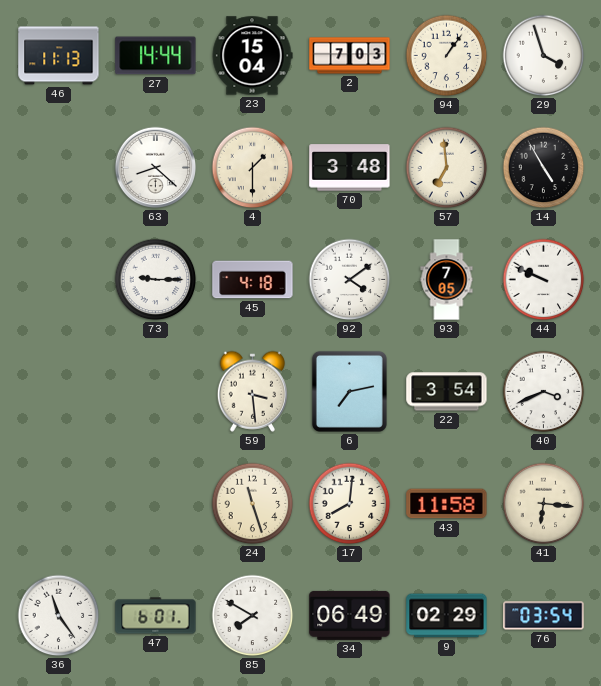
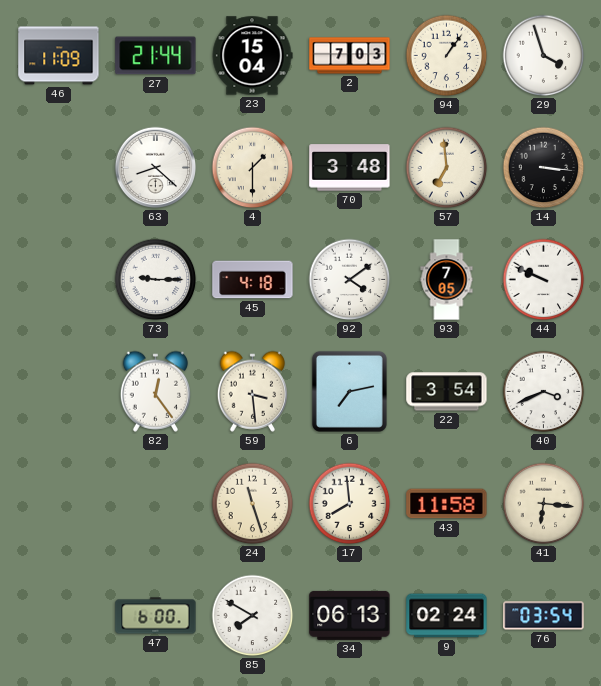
46: 11:13 -> 11:09 (59, 56)
27: 14:44 -> 21:44 (156, 56)
14: 4:55 -> 3:16 (544, 168)
82: none -> 12:24 (155, 391)
17: 8:01 -> 7:59 (350, 504)
36: 11:24 -> none (59, 616)
47: 6:01 -> 6:00 (156, 616)
34: 06:49 -> 06:13 (350, 615)
9: 02:29 -> 02:24 (447, 616)
